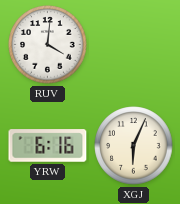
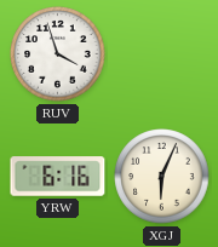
RUV: 4:01 -> 3:57 (58, 54)
